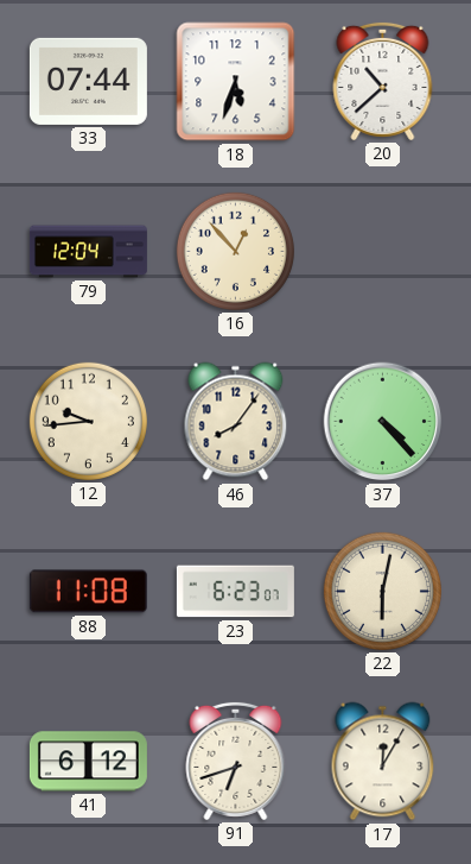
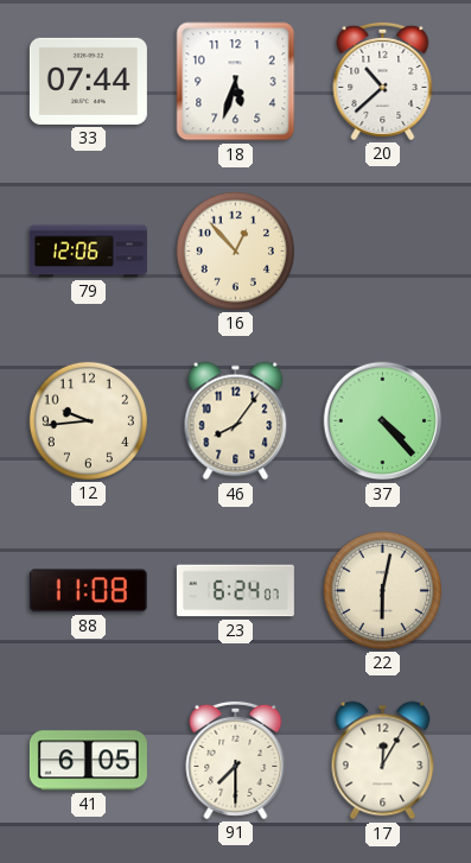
79: 12:04 -> 12:06 (88, 252)
23: 6:23 -> 6:24 (235, 591)
41: 6:12 -> 6:05 (88, 761)
91: 6:42 -> 7:30 (236, 760)
